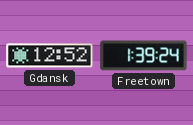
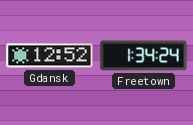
Freetown: 1:39 -> 1:34 (144, 56)
